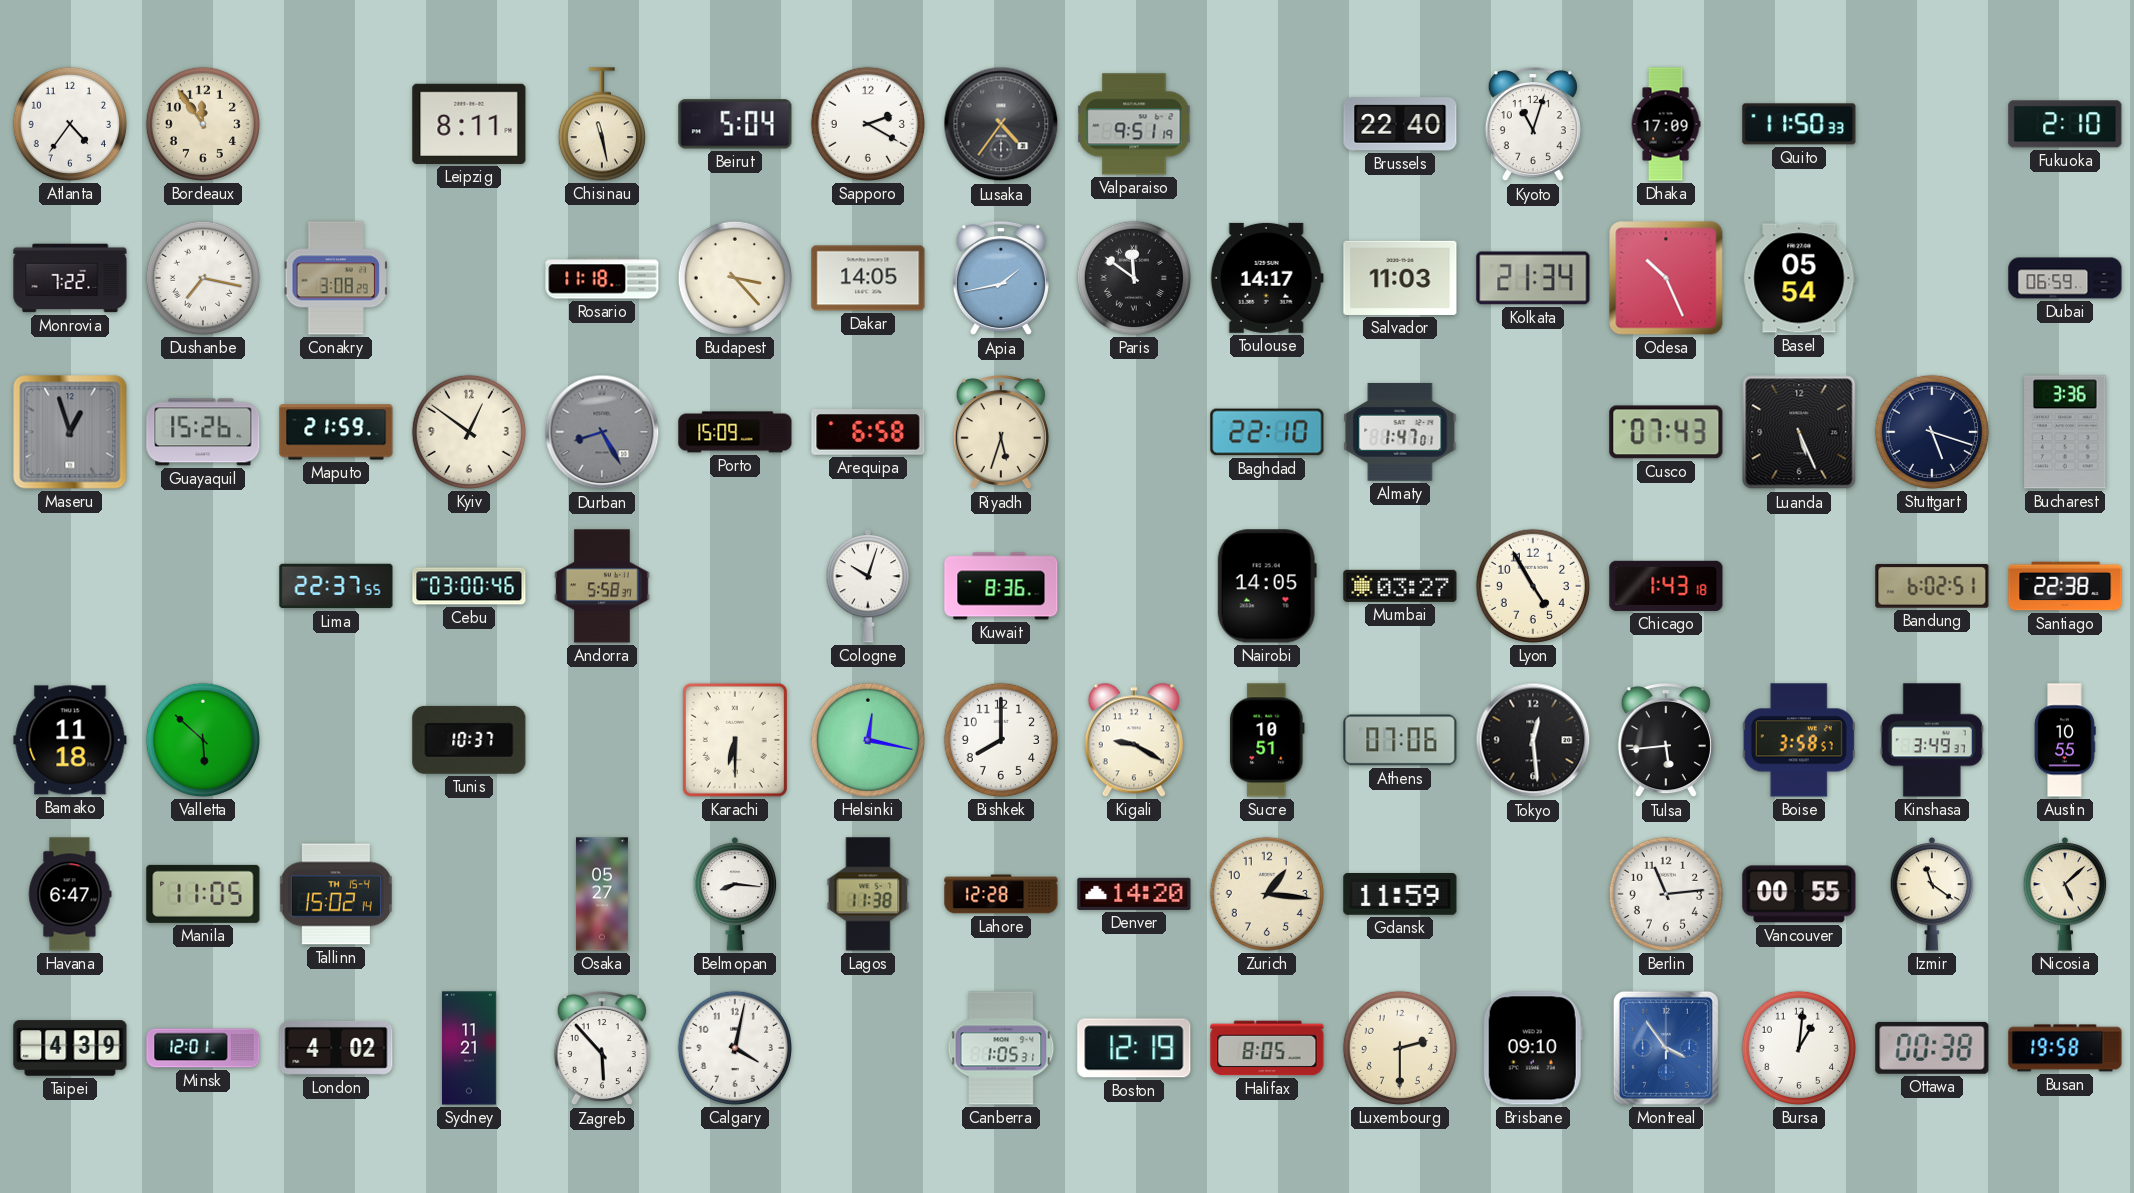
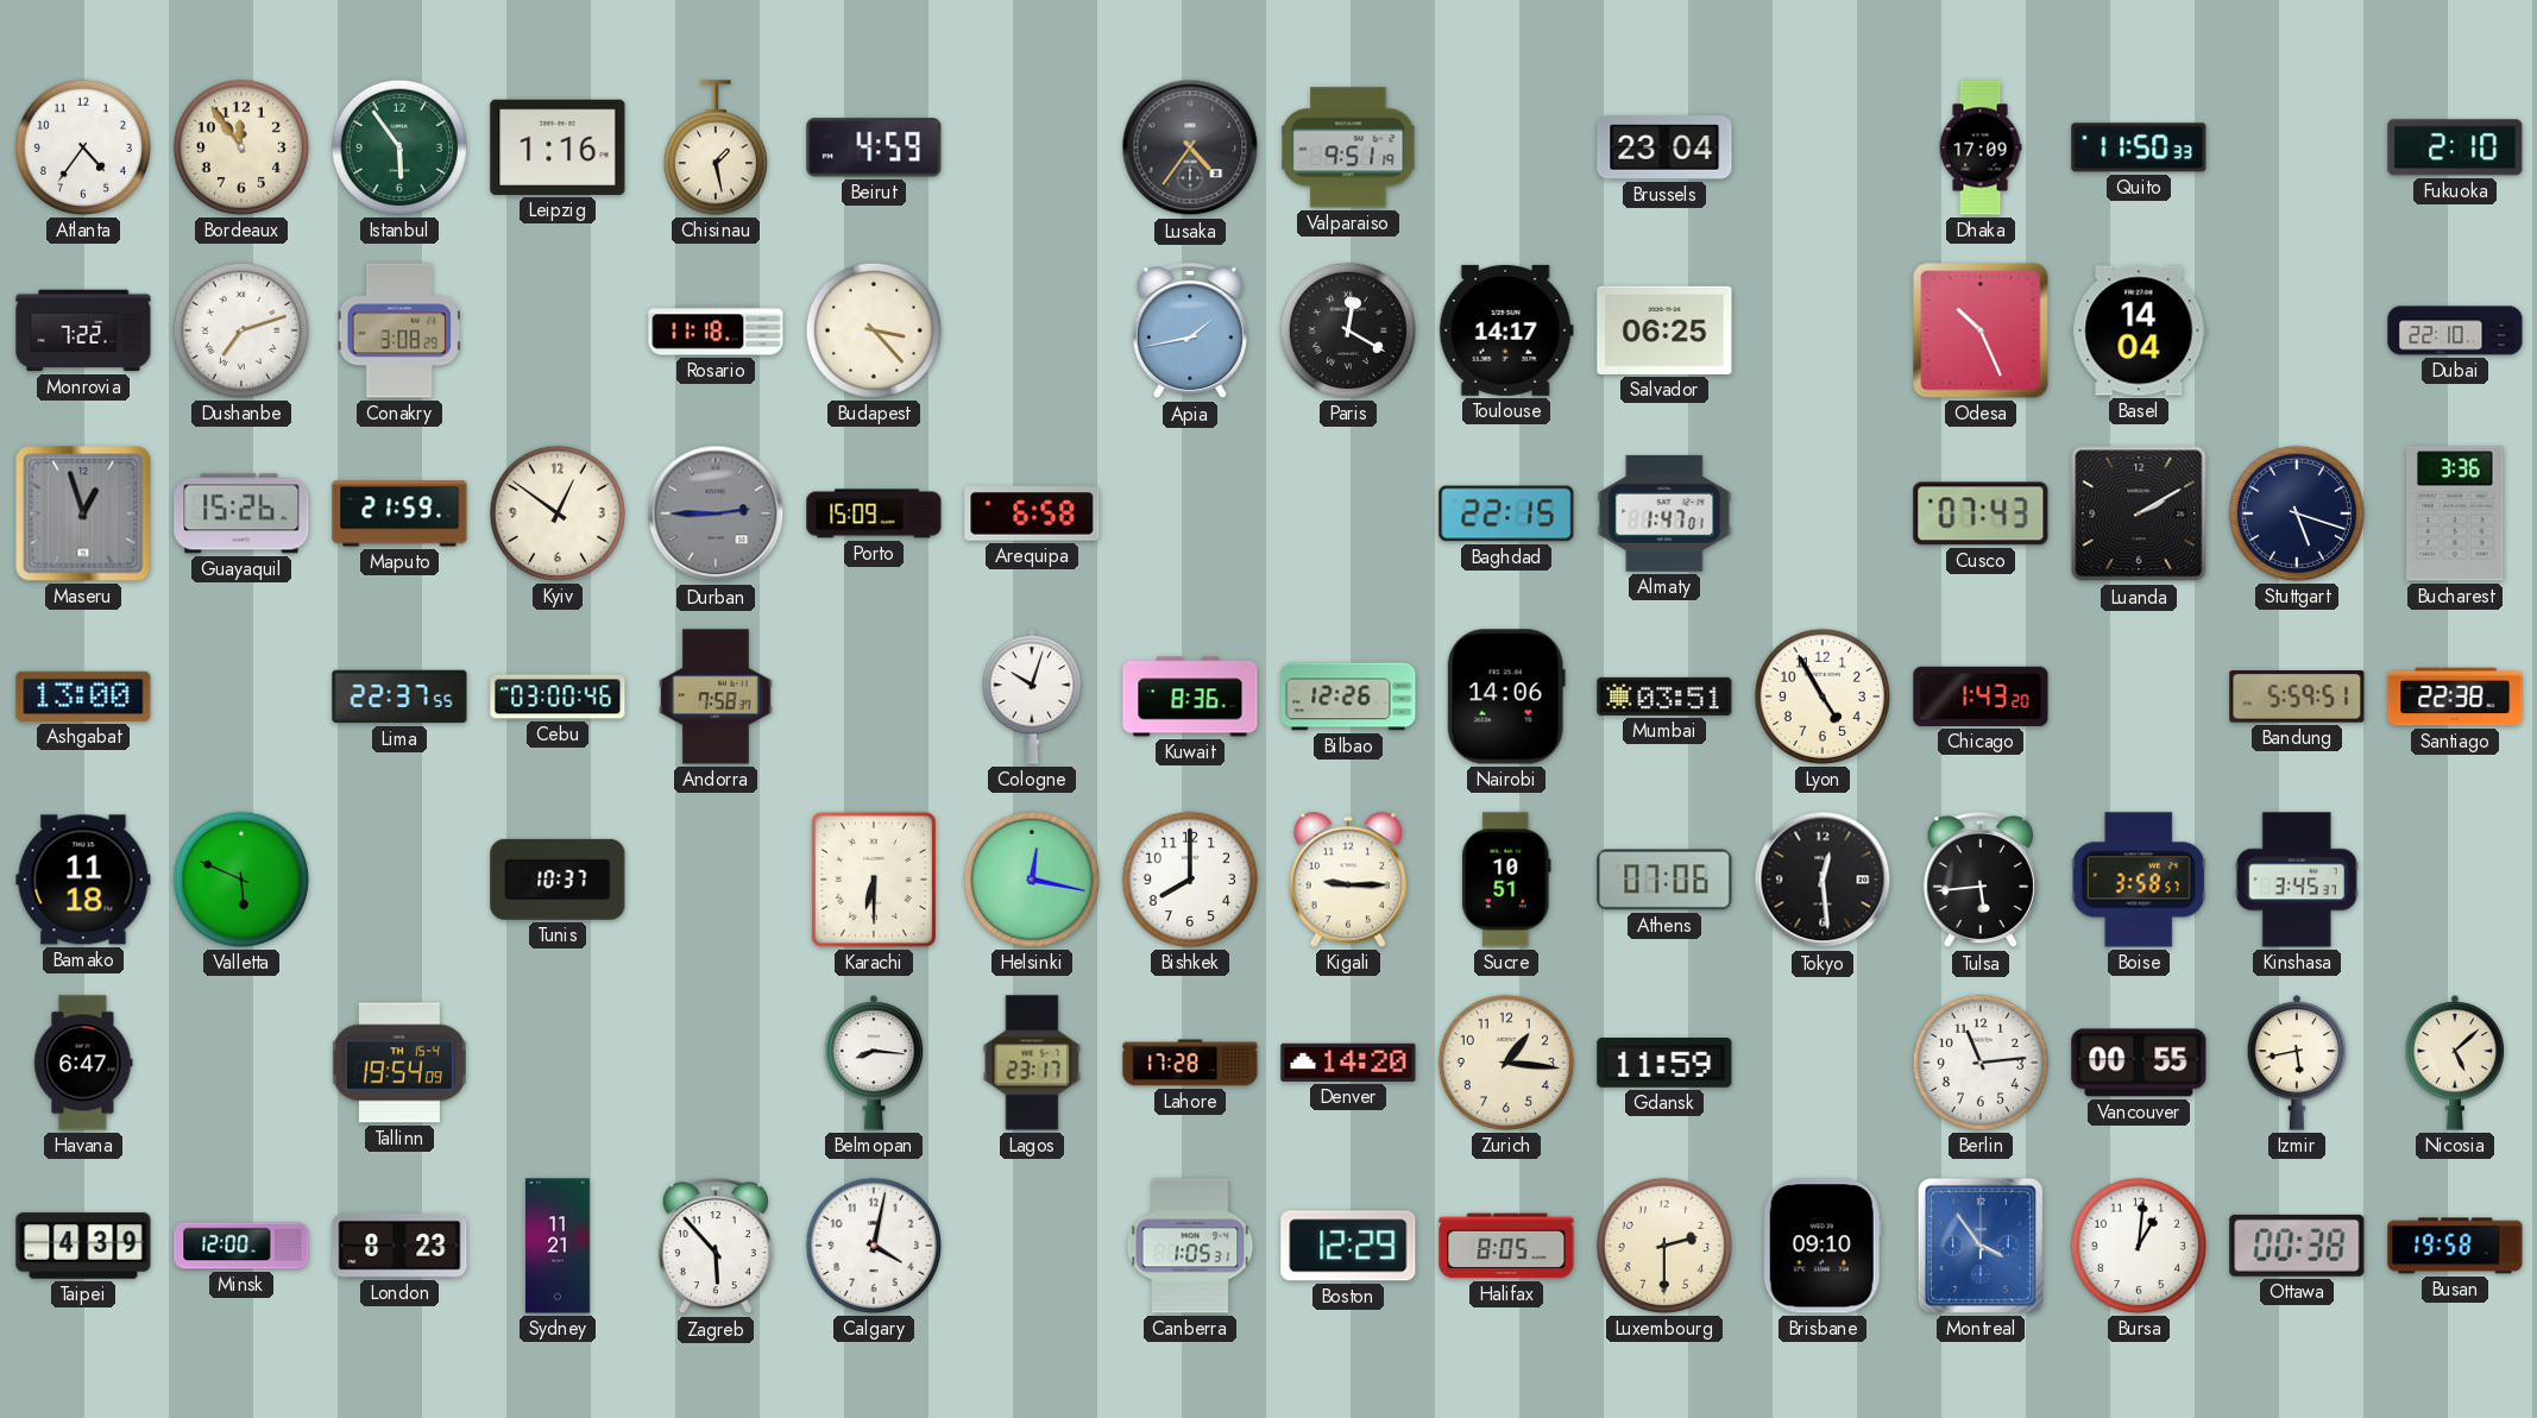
Istanbul: none -> 5:54 (399, 147)
Leipzig: 8:11 -> 1:16 (558, 147)
Chisinau: 11:28 -> 1:28 (716, 147)
Beirut: 5:04 -> 4:59 (874, 147)
Sapporo: 2:20 -> none (868, 124)
Brussels: 22:40 -> 23:04 (1664, 147)
Kyoto: 11:03 -> none (1533, 125)
Dushanbe: 7:17 -> 7:12 (241, 330)
Dakar: 14:05 -> none (868, 278)
Paris: 11:51 -> 12:20 (1348, 330)
Salvador: 11:03 -> 06:25 (1664, 330)
Kolkata: 21:34 -> none (1533, 278)
Basel: 05:54 -> 14:04 (2139, 330)
Dubai: 06:59 -> 22:10 (2455, 330)
Durban: 8:25 -> 2:45 (716, 513)
Riyadh: 5:33 -> none (1001, 433)
Baghdad: 22:10 -> 22:15 (1506, 513)
Luanda: 5:26 -> 2:10 (2139, 513)
Ashgabat: none -> 13:00 (83, 697)
Andorra: 5:58 -> 7:58 (716, 697)
Bilbao: none -> 12:26 (1348, 697)
Nairobi: 14:05 -> 14:06 (1506, 697)
Mumbai: 03:27 -> 03:51 (1664, 697)
Chicago: 1:43:18 -> 1:43:20 (1981, 697)
Bandung: 6:02 -> 5:59 (2297, 697)
Valletta: 5:52 -> 5:49 (241, 880)
Kigali: 9:20 -> 9:15 (1348, 880)
Kinshasa: 3:49 -> 3:45 (2297, 880)
Austin: 10:55 -> none (2065, 740)
Manila: 11:05 -> none (203, 894)
Tallinn: 15:02 -> 19:54 (399, 1063)
Osaka: 05:27 -> none (602, 894)
Lagos: 11:38 -> 23:17 (1032, 1063)
Lahore: 12:28 -> 17:28 (1190, 1063)
Izmir: 11:21 -> 5:43 (2297, 1063)
Minsk: 12:01 -> 12:00 (241, 1246)
London: 4:02 -> 8:23 (399, 1246)
Boston: 12:19 -> 12:29 (1348, 1246)
